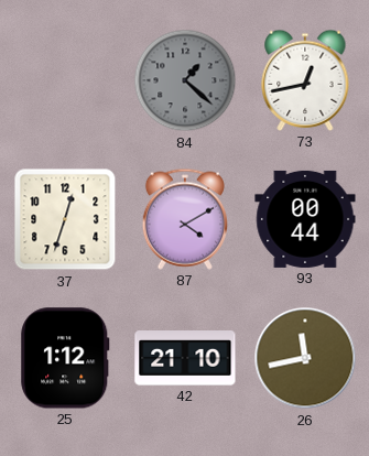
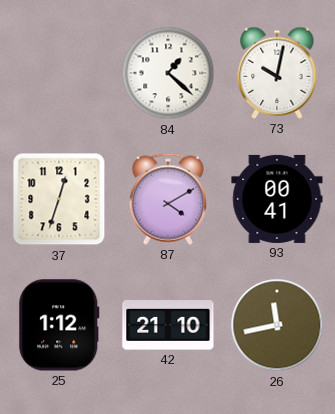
84 dial: grey -> white (168, 73)
73: 12:43 -> 10:02 (277, 73)
93: 00:44 -> 00:41 (277, 199)
